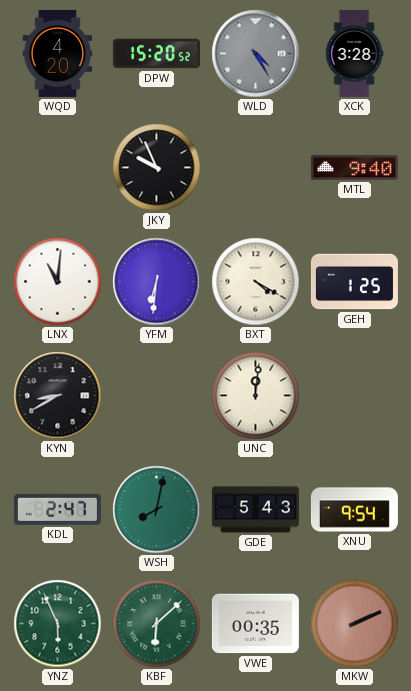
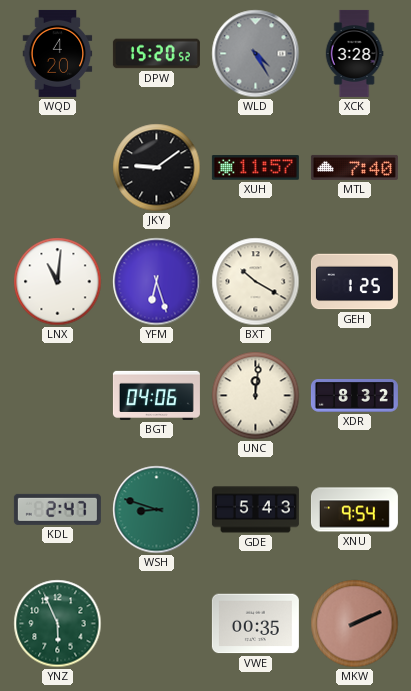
JKY: 9:56 -> 9:09 (157, 168)
XUH: none -> 11:57 (255, 168)
MTL: 9:40 -> 7:40 (354, 167)
YFM: 6:31 -> 6:27 (157, 282)
BXT: 4:20 -> 10:20 (256, 282)
KYN: 8:40 -> none (58, 396)
BGT: none -> 04:06 (156, 395)
XDR: none -> 8:32 (354, 396)
WSH: 8:02 -> 8:48 (157, 510)
KBF: 6:08 -> none (157, 624)
